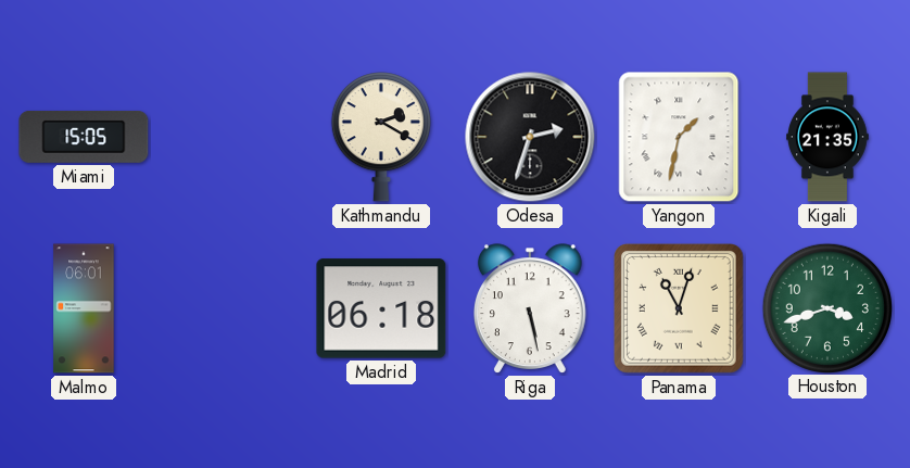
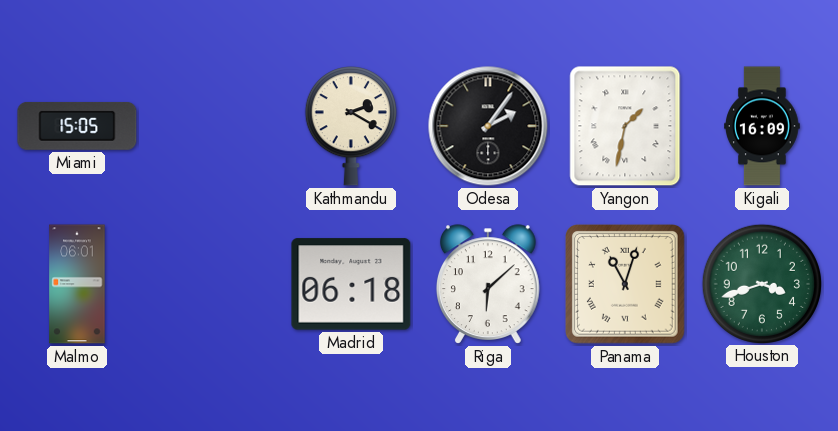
Odesa: 2:33 -> 2:06 (488, 126)
Kigali: 21:35 -> 16:09 (763, 126)
Riga: 5:28 -> 6:08 (488, 284)
